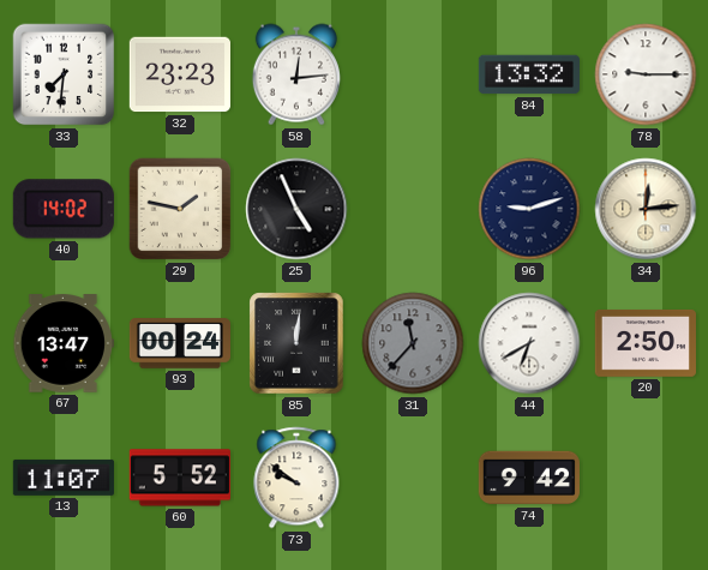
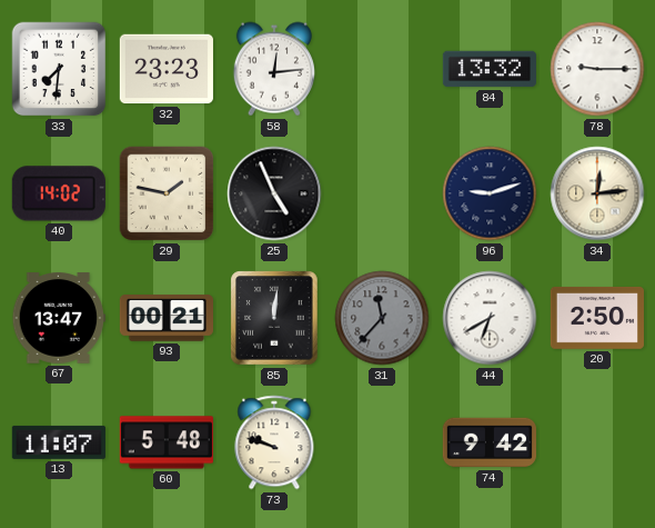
93: 00:24 -> 00:21 (165, 318)
60: 5:52 -> 5:48 (167, 442)
73: 9:51 -> 9:48 (274, 442)
